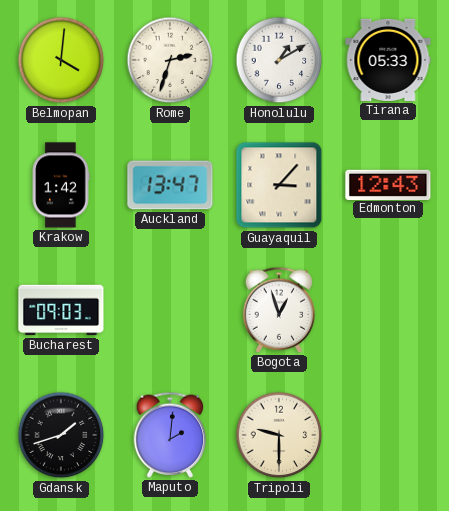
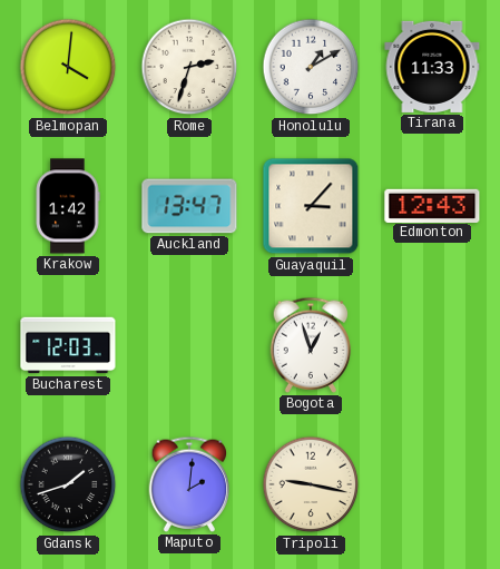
Tirana: 05:33 -> 11:33 (432, 67)
Bucharest: 09:03 -> 12:03 (68, 345)
Tripoli: 9:30 -> 9:17 (311, 484)
